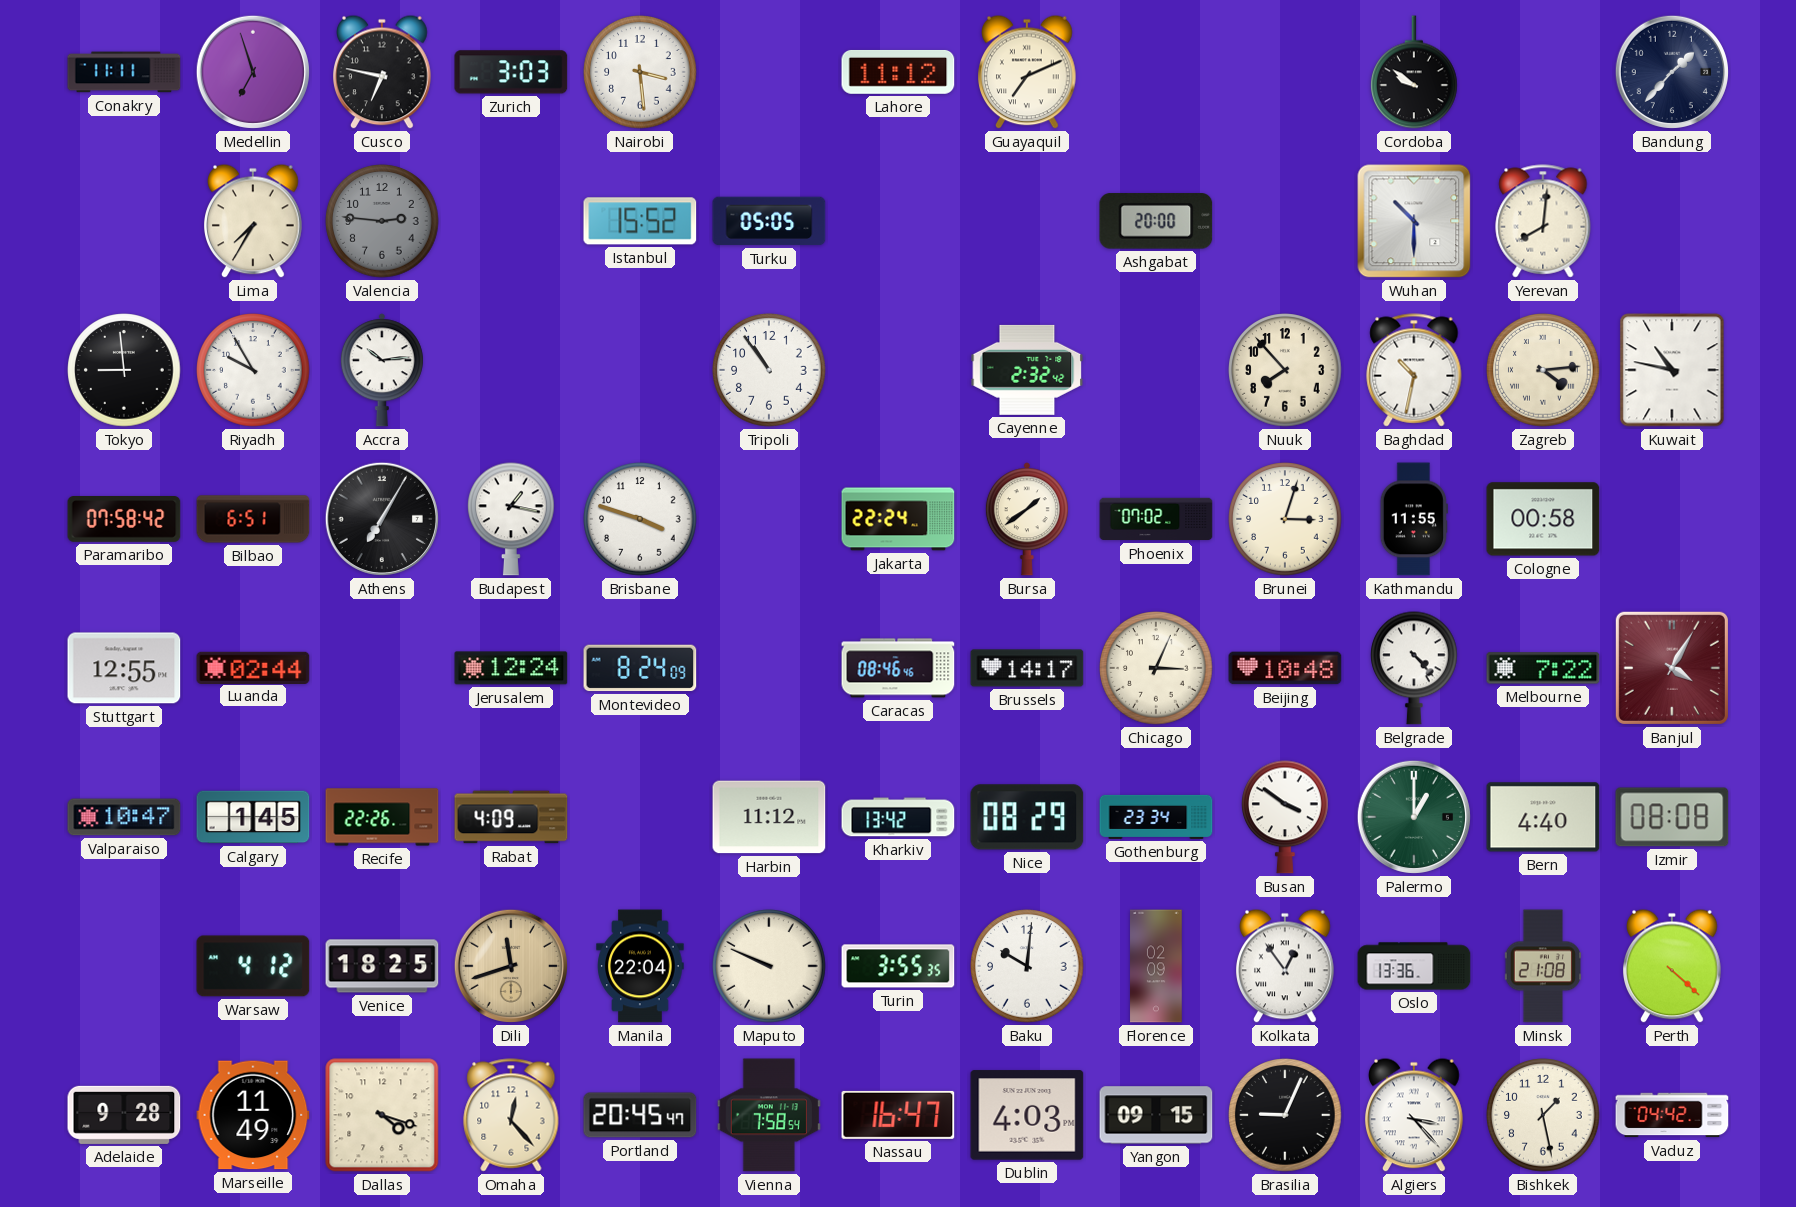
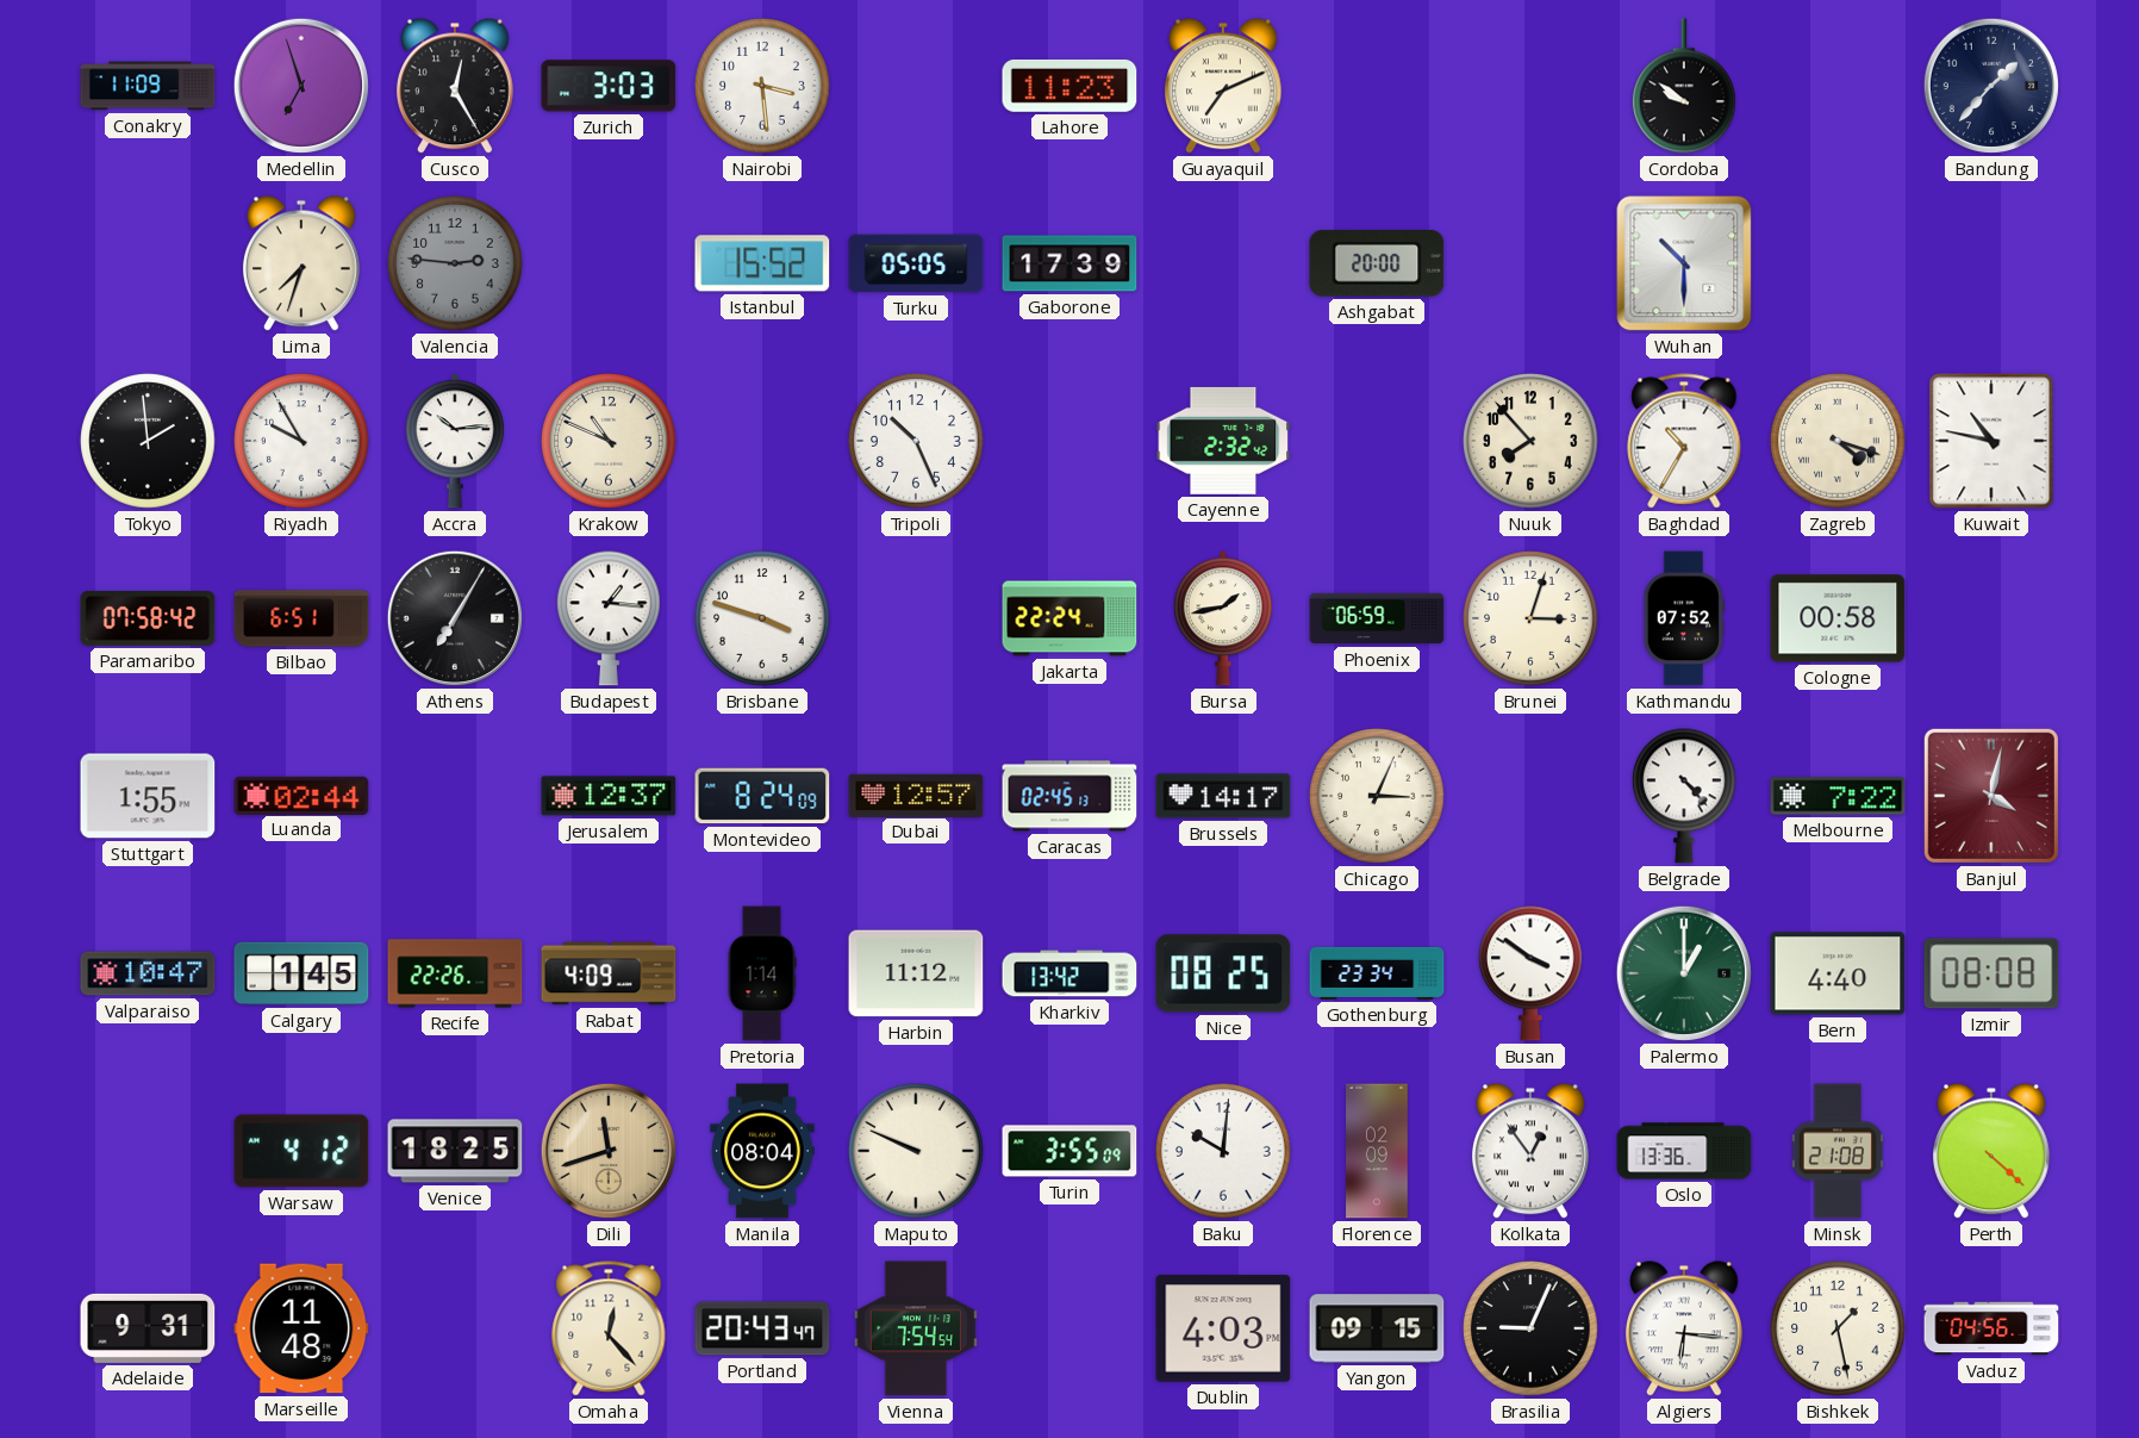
Conakry: 11:11 -> 11:09 (148, 86)
Cusco: 6:47 -> 12:25 (456, 86)
Lahore: 11:12 -> 11:23 (1069, 86)
Lima: 7:35 -> 7:33 (303, 263)
Gaborone: none -> 17:39 (1069, 263)
Yerevan: 8:01 -> none (1543, 221)
Tokyo: 8:59 -> 1:59 (148, 441)
Krakow: none -> 10:49 (609, 441)
Tripoli: 10:54 -> 10:26 (916, 441)
Baghdad: 10:32 -> 10:35 (1684, 441)
Zagreb: 4:14 -> 4:18 (1838, 441)
Budapest: 1:17 -> 1:16 (610, 618)
Bursa: 1:39 -> 1:43 (1223, 618)
Phoenix: 07:02 -> 06:59 (1377, 618)
Kathmandu: 11:55 -> 07:52 (1684, 618)
Stuttgart: 12:55 -> 1:55 (148, 796)
Jerusalem: 12:24 -> 12:37 (609, 796)
Dubai: none -> 12:57 (916, 795)
Caracas: 08:46 -> 02:45 (1069, 796)
Beijing: 10:48 -> none (1285, 668)
Banjul: 4:05 -> 4:02 (1991, 796)
Pretoria: none -> 1:14 (762, 973)
Nice: 08:29 -> 08:25 (1223, 973)
Manila: 22:04 -> 08:04 (762, 1151)
Turin: 3:55:35 -> 3:55:09 (1069, 1151)
Adelaide: 9:28 -> 9:31 (148, 1328)
Marseille: 11:49 -> 11:48 (301, 1328)
Dallas: 4:18 -> none (382, 1115)
Portland: 20:45 -> 20:43 (762, 1328)
Vienna: 7:58 -> 7:54 (916, 1328)
Nassau: 16:47 -> none (898, 1115)
Algiers: 3:23 -> 6:16 (1685, 1328)
Vaduz: 04:42 -> 04:56 (1991, 1328)
